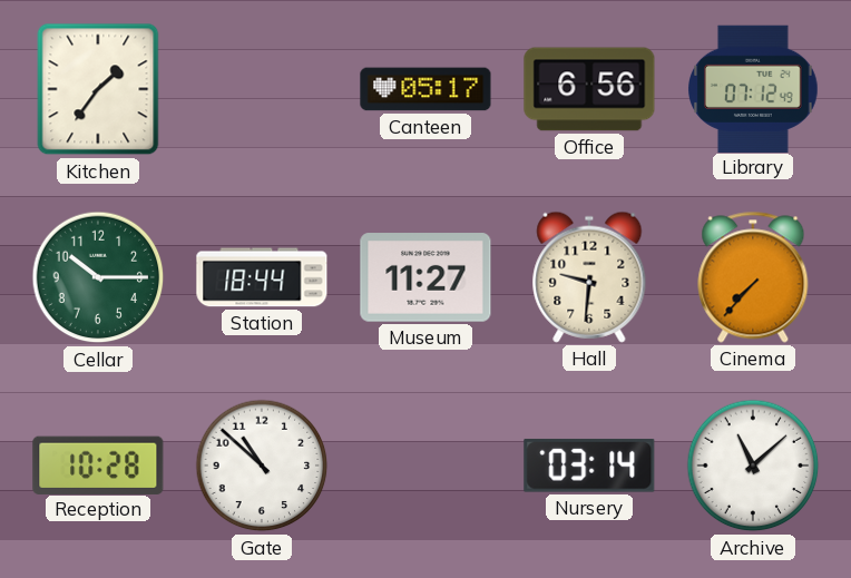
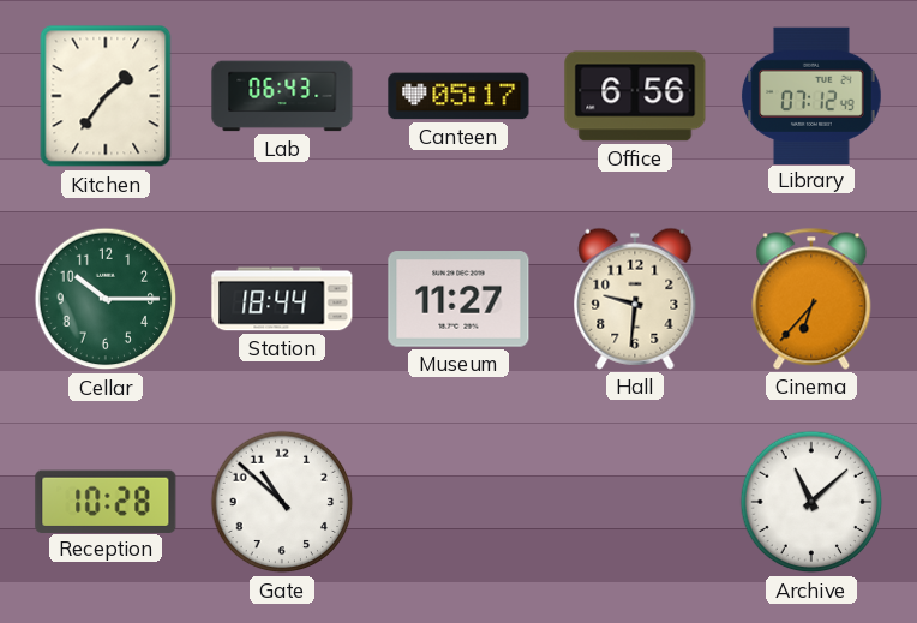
Lab: none -> 06:43 (282, 96)
Cinema: 7:37 -> 6:37 (811, 299)
Nursery: 03:14 -> none (589, 466)
